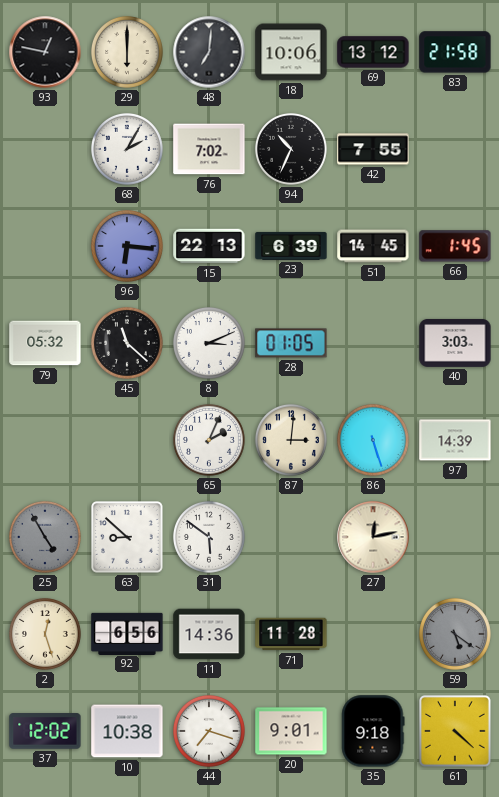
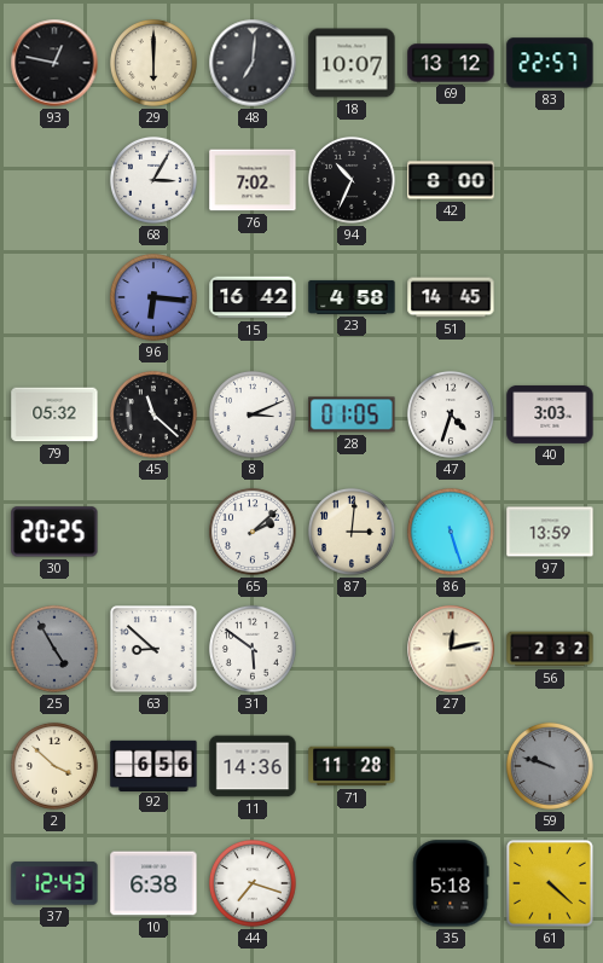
18: 10:06 -> 10:07 (352, 63)
83: 21:58 -> 22:57 (550, 63)
68: 2:05 -> 3:05 (153, 180)
42: 7:55 -> 8:00 (451, 180)
15: 22:13 -> 16:42 (253, 297)
23: 6:39 -> 4:58 (352, 297)
66: 1:45 -> none (455, 246)
47: none -> 4:33 (451, 414)
30: none -> 20:25 (54, 532)
65: 2:04 -> 2:08 (253, 532)
97: 14:39 -> 13:59 (550, 532)
56: none -> 2:32 (550, 649)
2: 12:27 -> 3:52 (54, 766)
59: 5:21 -> 9:48 (550, 766)
37: 12:02 -> 12:43 (54, 883)
10: 10:38 -> 6:38 (153, 883)
20: 9:01 -> none (291, 731)
35: 9:18 -> 5:18 (451, 883)
